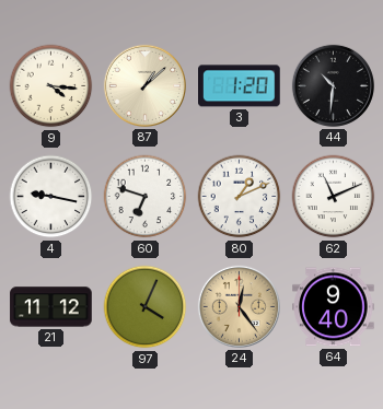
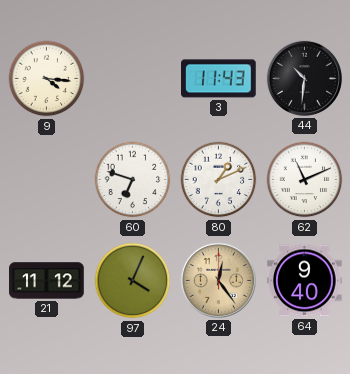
87: 1:08 -> none (144, 85)
3: 1:20 -> 11:43 (219, 79)
4: 9:17 -> none (51, 197)
